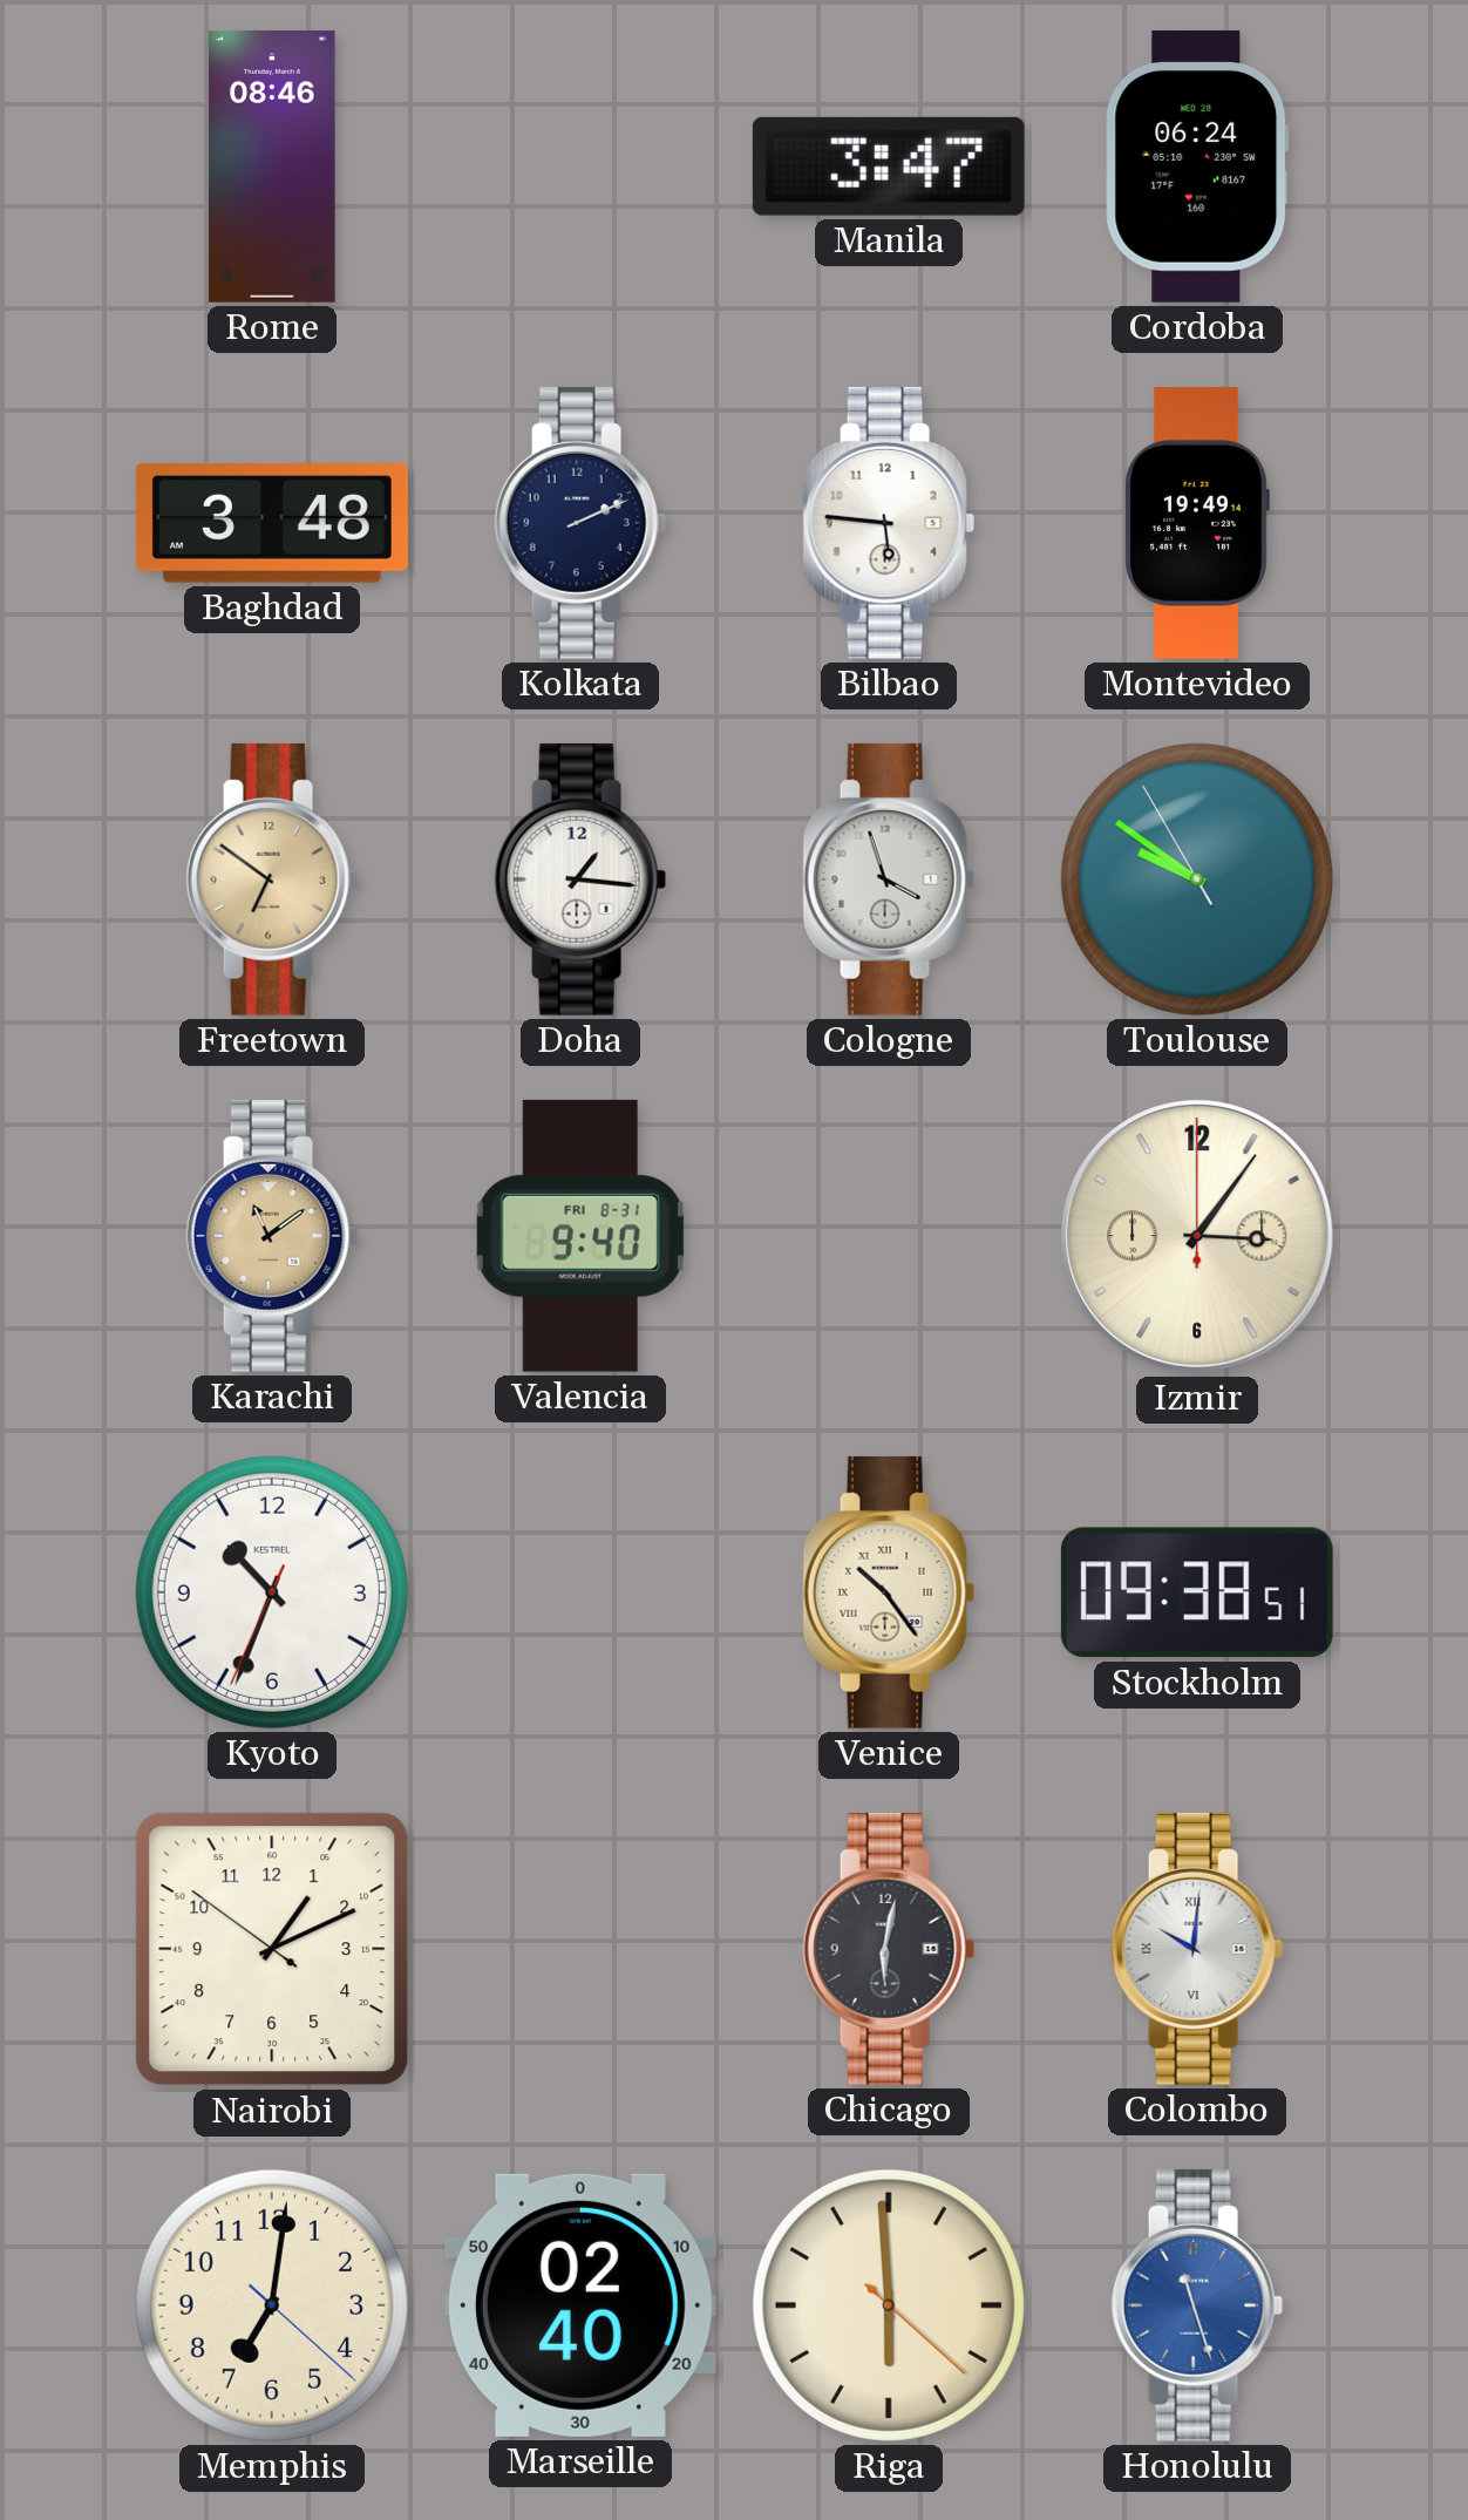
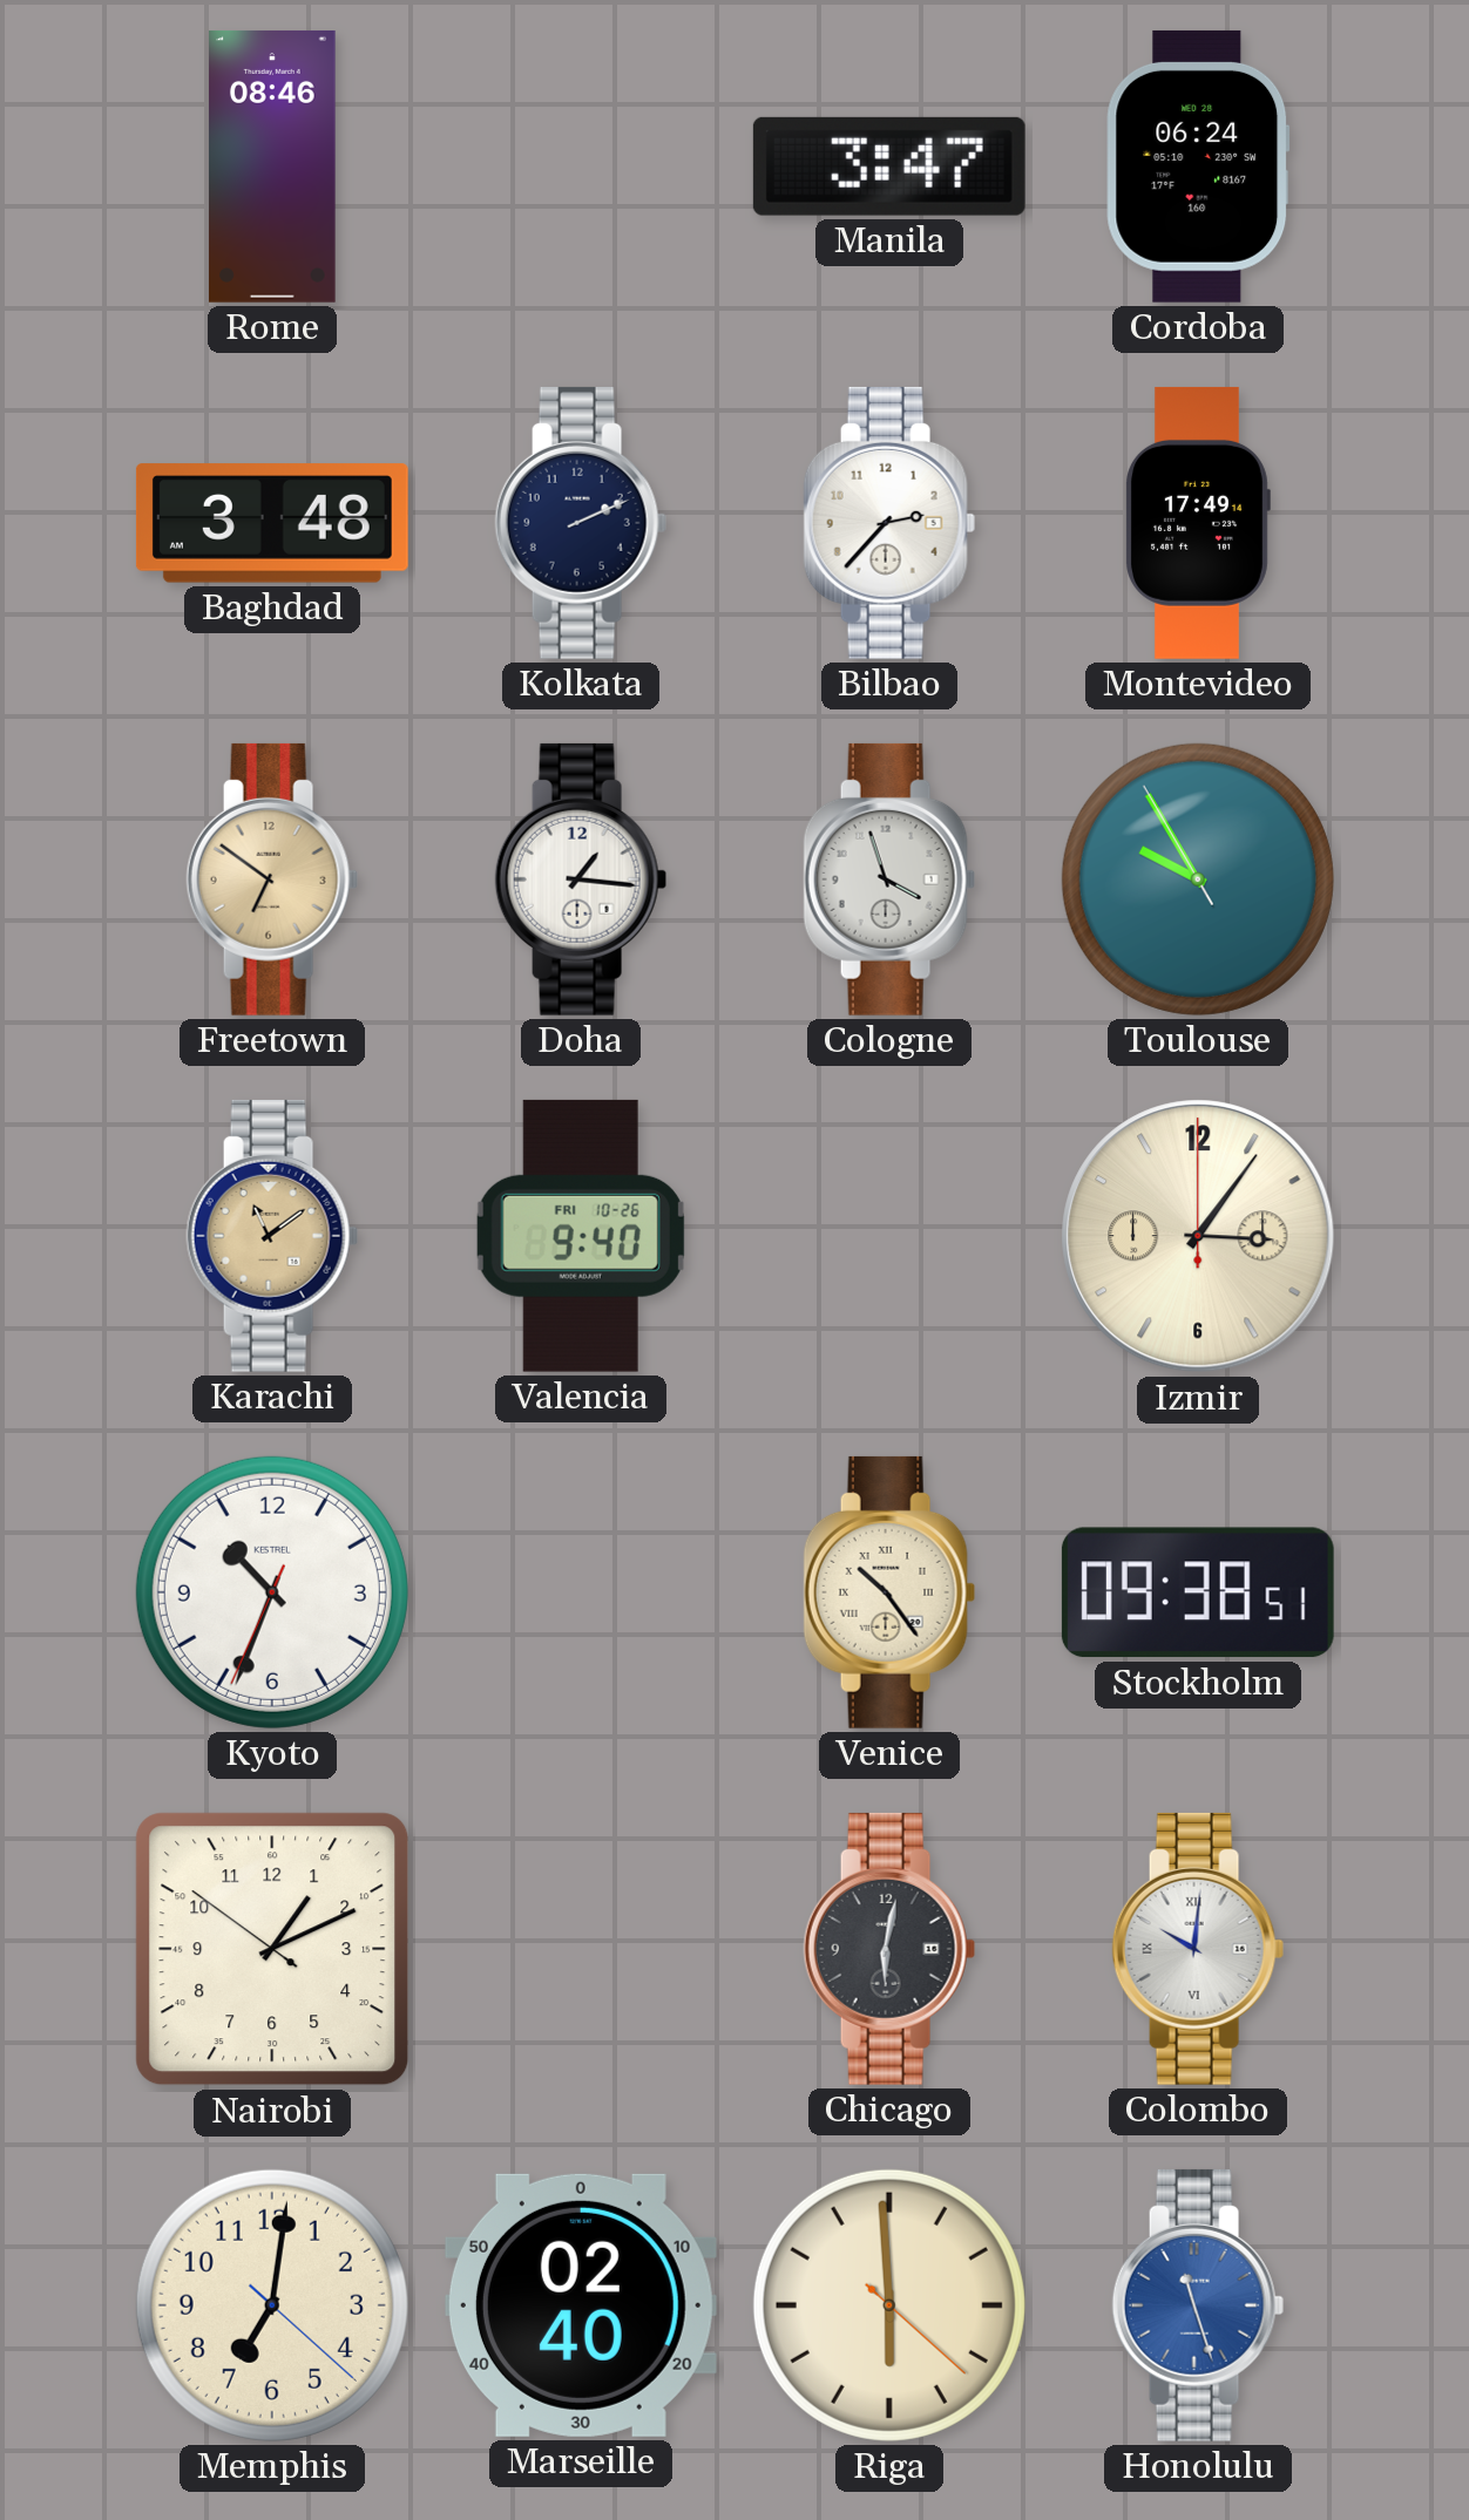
Bilbao: 5:46 -> 2:37 (889, 523)
Montevideo: 19:49 -> 17:49 (1198, 523)
Toulouse: 9:50 -> 9:54 (1198, 879)
Valencia date: FRI 8-31 -> FRI 10-26 (581, 1236)
